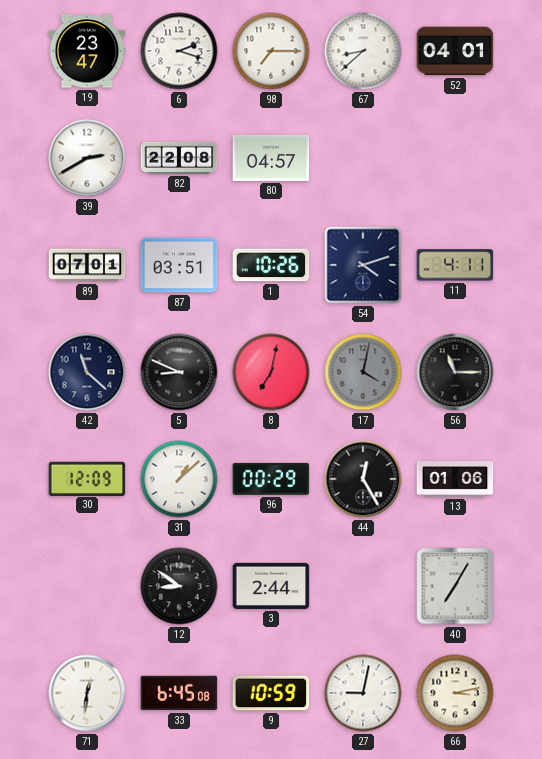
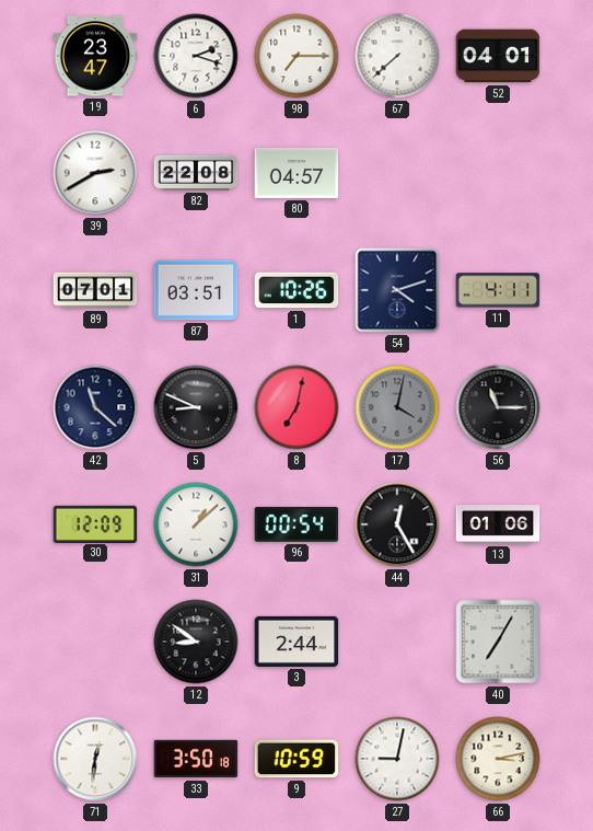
67: 8:38 -> 7:38 (397, 56)
96: 00:29 -> 00:54 (296, 524)
33: 6:45 -> 3:50 (196, 759)
